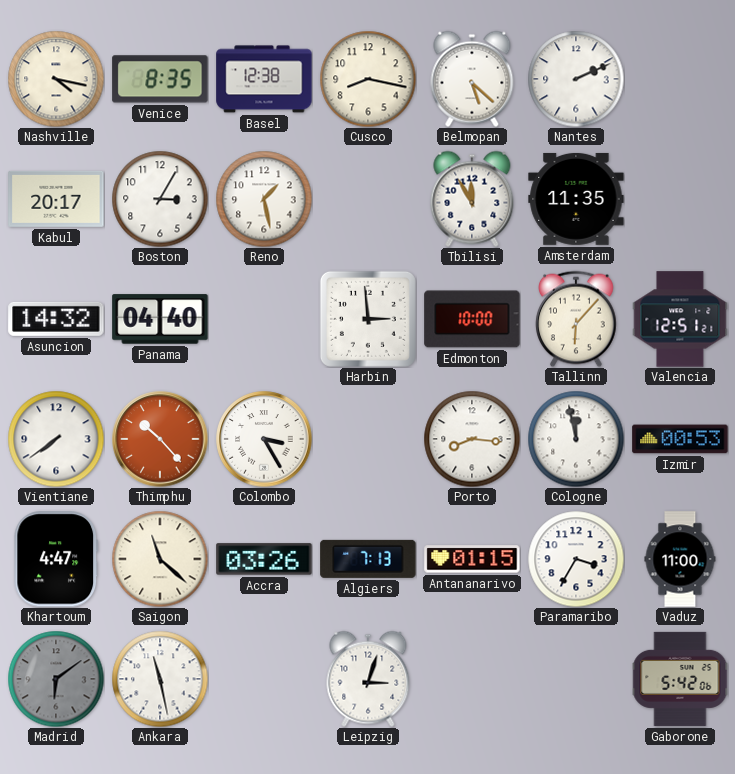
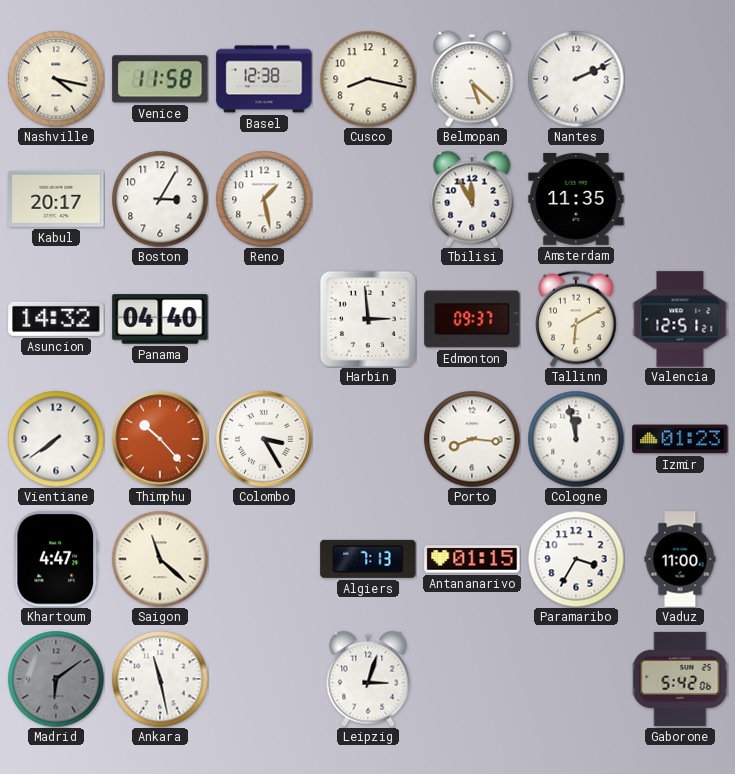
Venice: 8:35 -> 11:58 (160, 79)
Edmonton: 10:00 -> 09:37 (472, 319)
Tallinn: 6:07 -> 6:10 (577, 319)
Izmir: 00:53 -> 01:23 (680, 439)
Accra: 03:26 -> none (264, 559)
